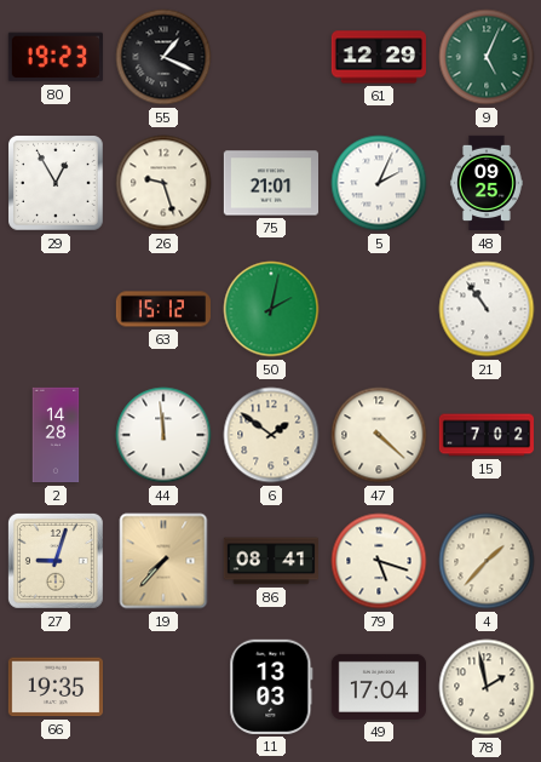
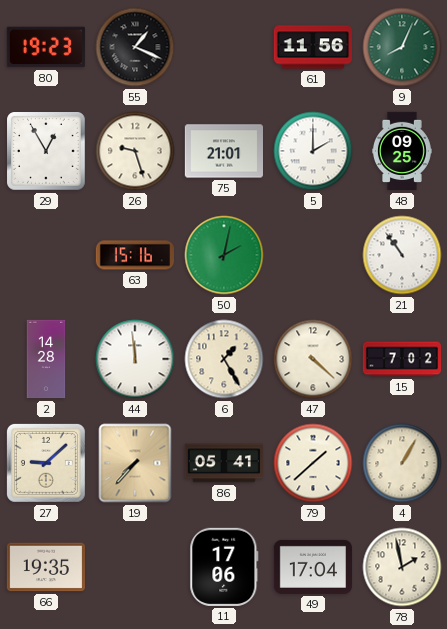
61: 12:29 -> 11:56 (312, 47)
9: 5:04 -> 8:04 (402, 47)
5: 2:04 -> 2:00 (313, 151)
63: 15:12 -> 15:16 (134, 255)
6: 1:51 -> 1:25 (224, 359)
27: 9:03 -> 9:08 (46, 463)
86: 08:41 -> 05:41 (223, 463)
79: 5:18 -> 1:38 (313, 463)
4: 1:37 -> 1:05 (402, 463)
11: 13:03 -> 17:06 (224, 567)
